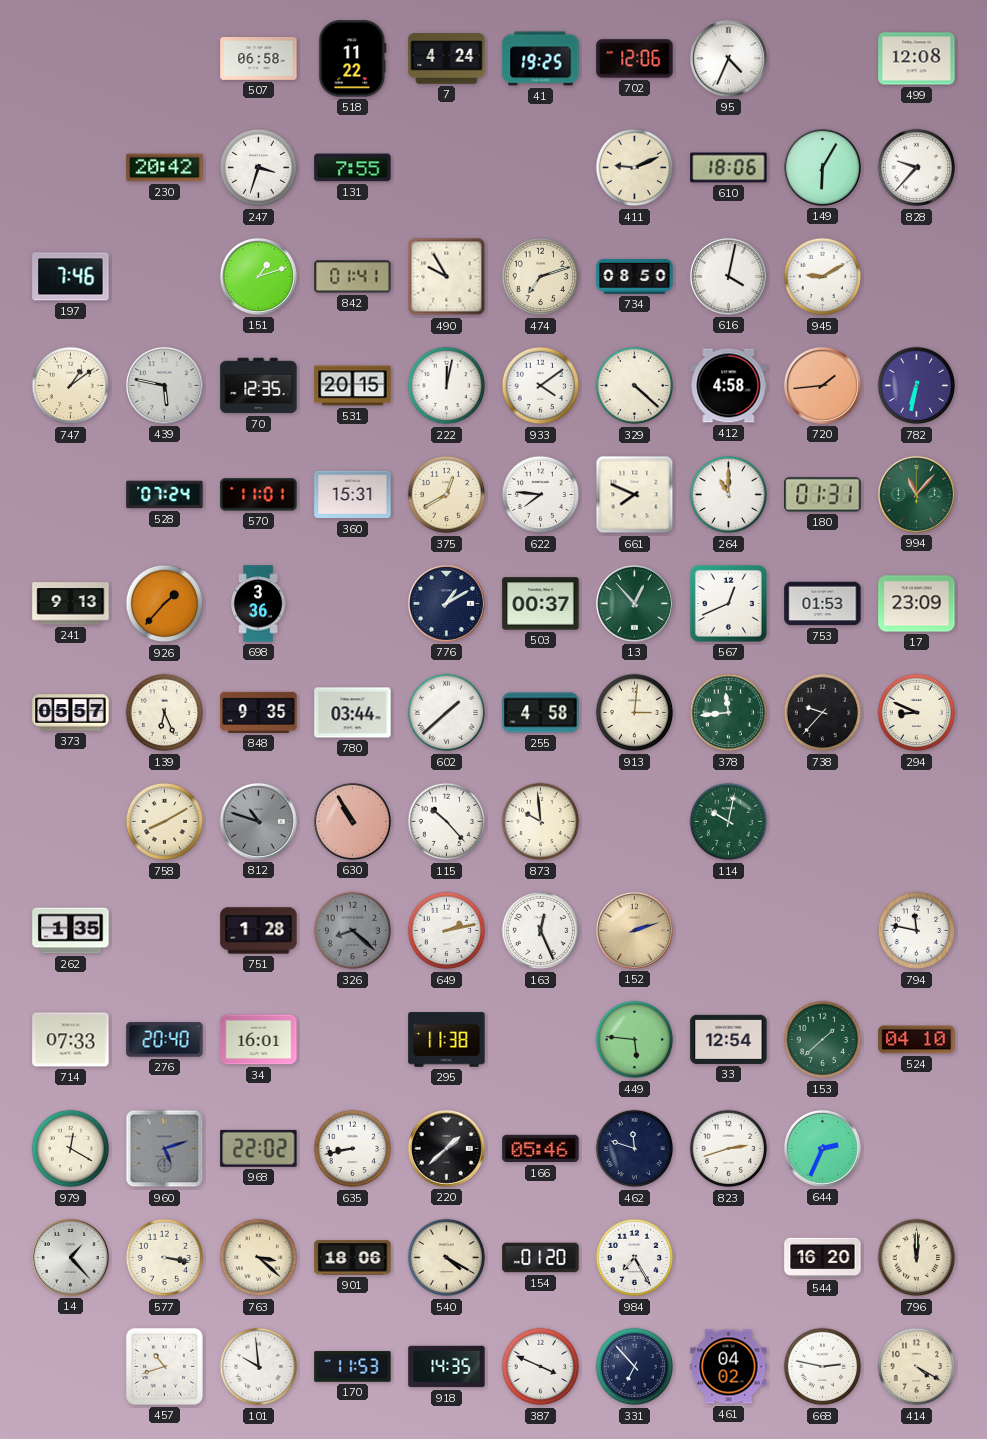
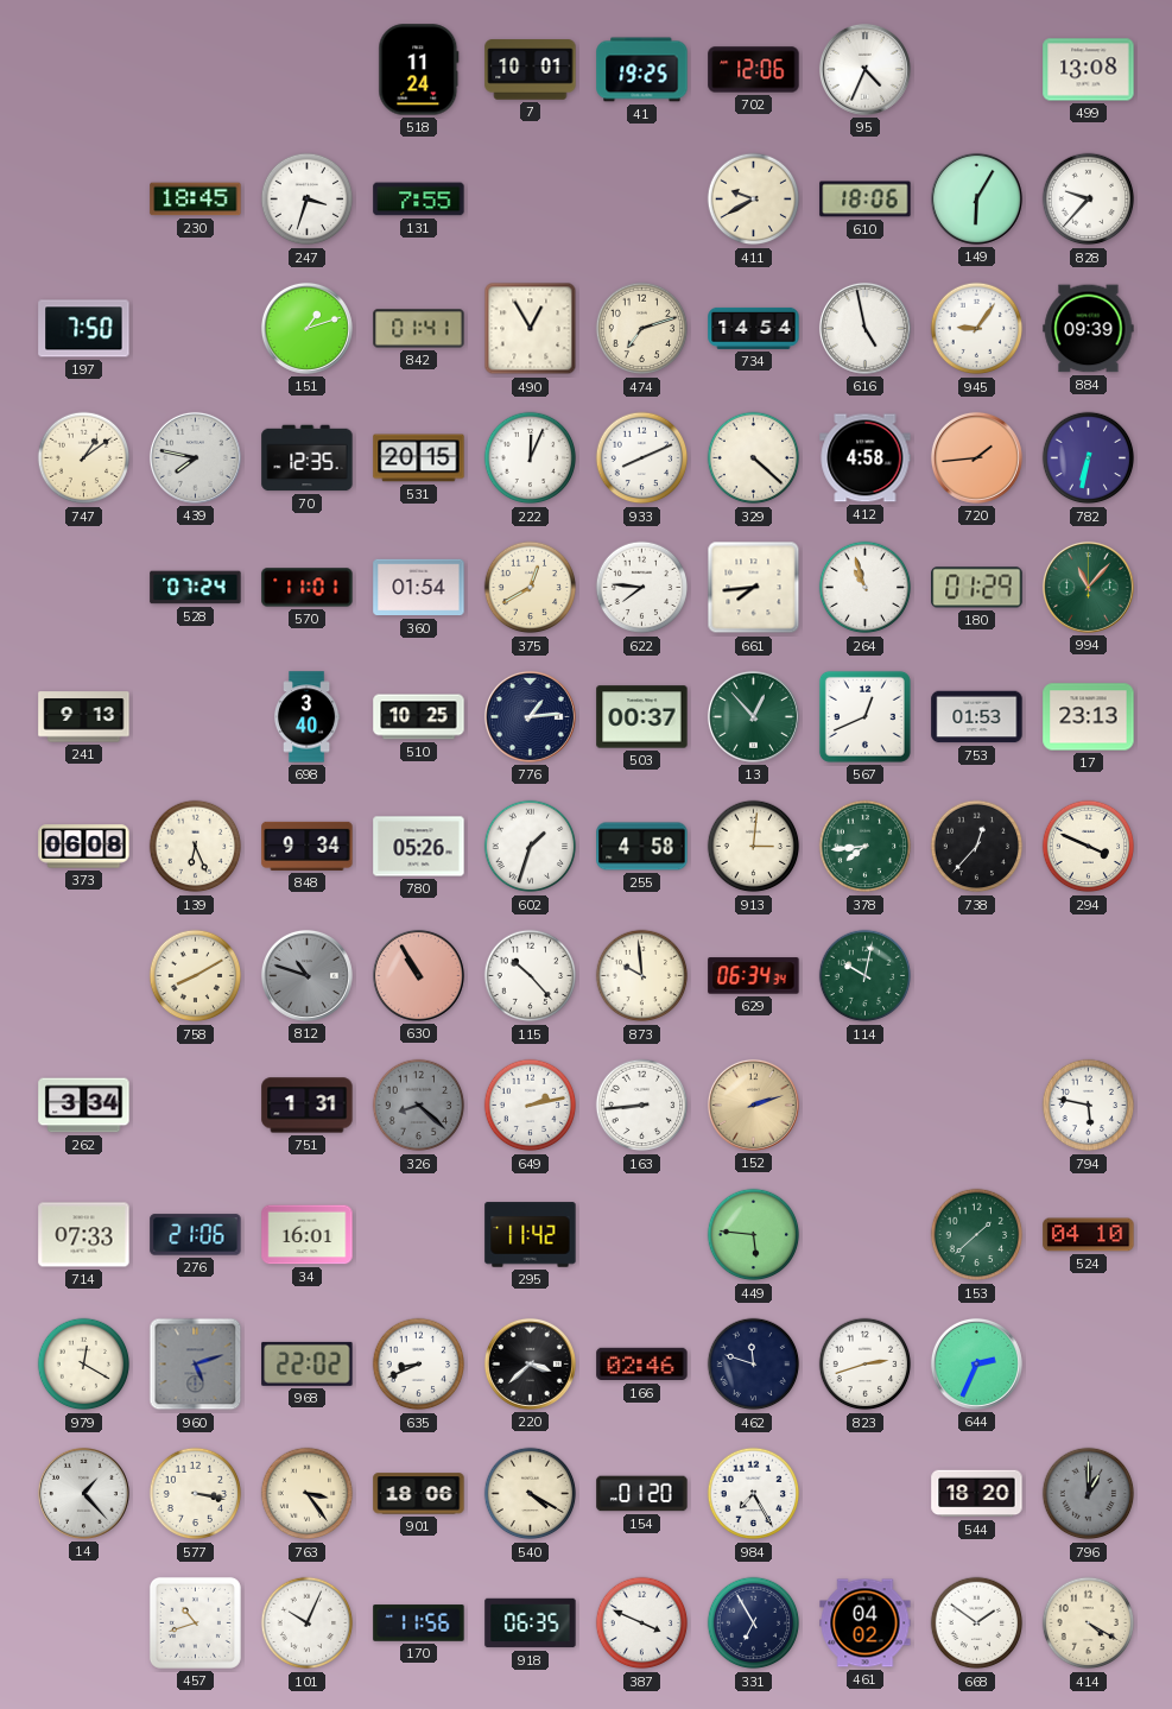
507: 06:58 -> none (259, 59)
518: 11:22 -> 11:24 (419, 70)
7: 4:24 -> 10:01 (531, 70)
499: 12:08 -> 13:08 (1089, 70)
230: 20:42 -> 18:45 (196, 200)
411: 9:11 -> 9:40 (754, 200)
197: 7:46 -> 7:50 (84, 329)
490: 9:55 -> 12:55 (531, 329)
734: 08:50 -> 14:54 (754, 328)
616: 4:02 -> 4:58 (864, 328)
945: 9:10 -> 9:06 (977, 329)
884: none -> 09:39 (1089, 329)
439: 5:47 -> 7:47 (195, 457)
222: 12:02 -> 12:04 (531, 458)
933: 4:09 -> 8:11 (642, 458)
360: 15:31 -> 01:54 (419, 588)
661: 7:49 -> 7:44 (754, 588)
264: 11:00 -> 10:57 (866, 588)
180: 01:31 -> 01:29 (977, 588)
926: 1:37 -> none (165, 604)
698: 3:36 -> 3:40 (306, 717)
510: none -> 10:25 (419, 717)
776: 1:10 -> 1:14 (530, 716)
17: 23:09 -> 23:13 (1089, 717)
373: 05:57 -> 06:08 (84, 847)
848: 9:35 -> 9:34 (308, 846)
780: 03:44 -> 05:26 (419, 847)
602: 1:38 -> 1:33 (531, 847)
378: 11:44 -> 7:44 (866, 847)
738: 9:37 -> 12:37 (977, 847)
294: 8:49 -> 3:49 (1089, 847)
629: none -> 06:34 (754, 976)
262: 1:35 -> 3:34 (84, 1106)
751: 1:28 -> 1:31 (308, 1106)
163: 12:26 -> 8:44 (642, 1106)
794: 11:47 -> 5:47 (1089, 1106)
276: 20:40 -> 21:06 (196, 1235)
295: 11:38 -> 11:42 (531, 1235)
33: 12:54 -> none (729, 1039)
635: 8:43 -> 8:41 (419, 1365)
220: 1:38 -> 3:38 (530, 1363)
166: 05:46 -> 02:46 (642, 1365)
763: 3:22 -> 3:24 (308, 1494)
544: 16:20 -> 18:20 (977, 1494)
796: 12:00 -> 1:00 (1089, 1494)
796 dial: cream -> grey (1089, 1494)
101: 9:59 -> 10:04 (308, 1623)
170: 11:53 -> 11:56 (419, 1623)
918: 14:35 -> 06:35 (531, 1623)
331: 6:53 -> 6:55 (754, 1623)
668: 2:47 -> 1:51 (977, 1623)
